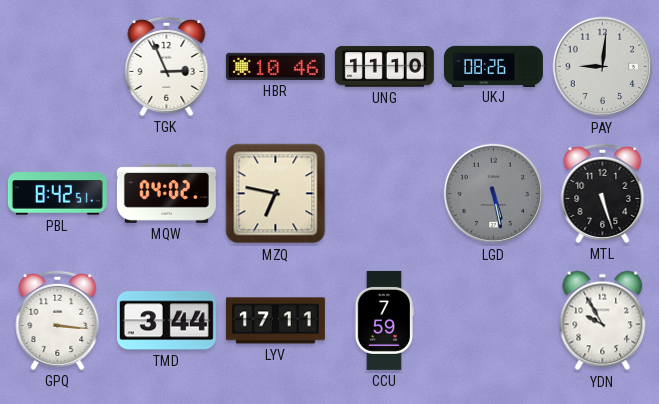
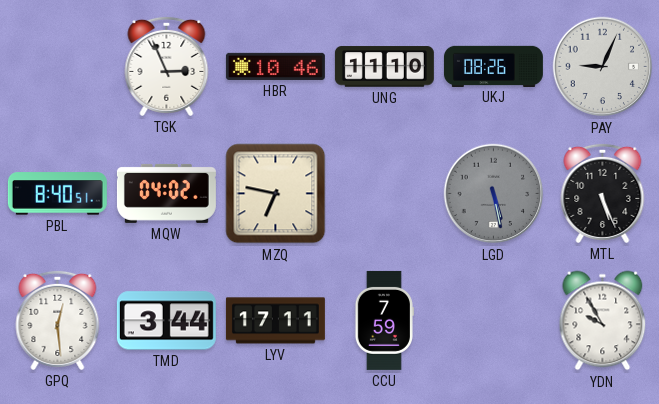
PAY: 9:01 -> 9:04 (603, 67)
PBL: 8:42 -> 8:40 (57, 194)
MTL: 5:27 -> 5:26 (603, 193)
GPQ: 3:16 -> 12:29 (58, 320)
